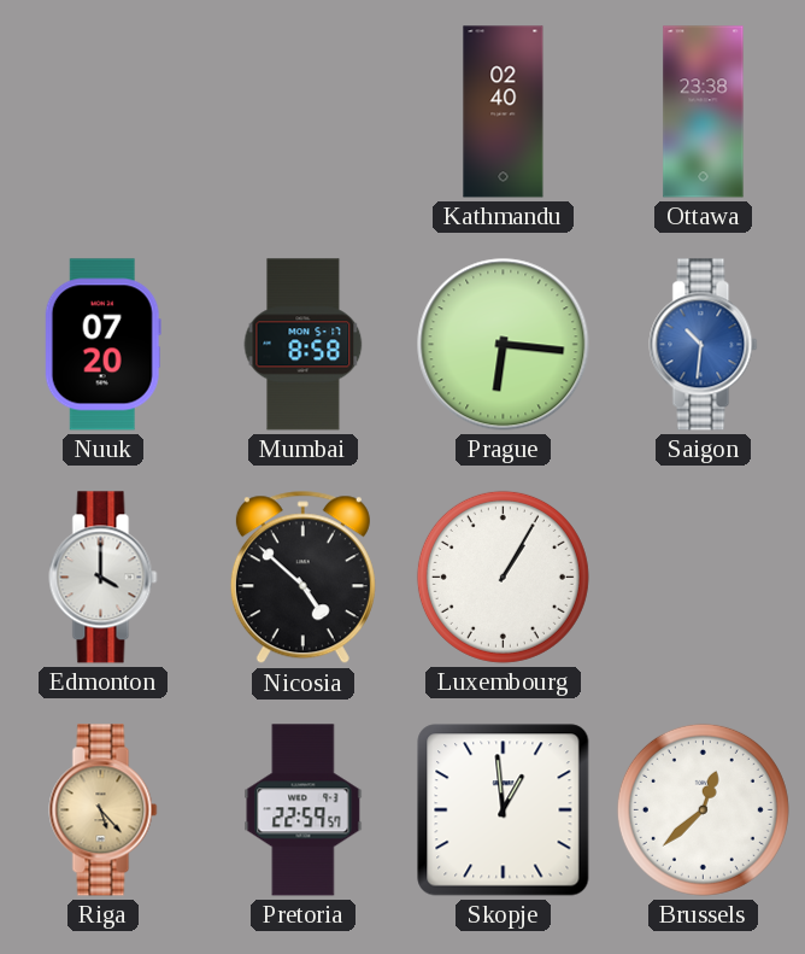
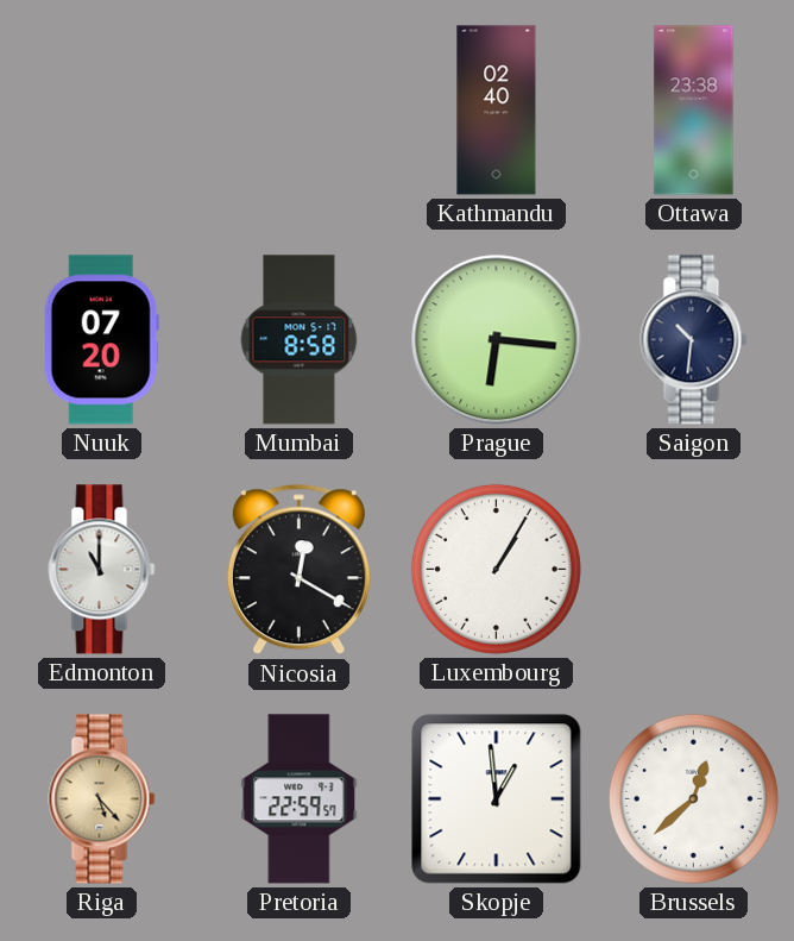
Saigon dial: blue -> navy (694, 340)
Edmonton: 4:00 -> 11:00 (102, 570)
Nicosia: 4:52 -> 12:20 (298, 570)
